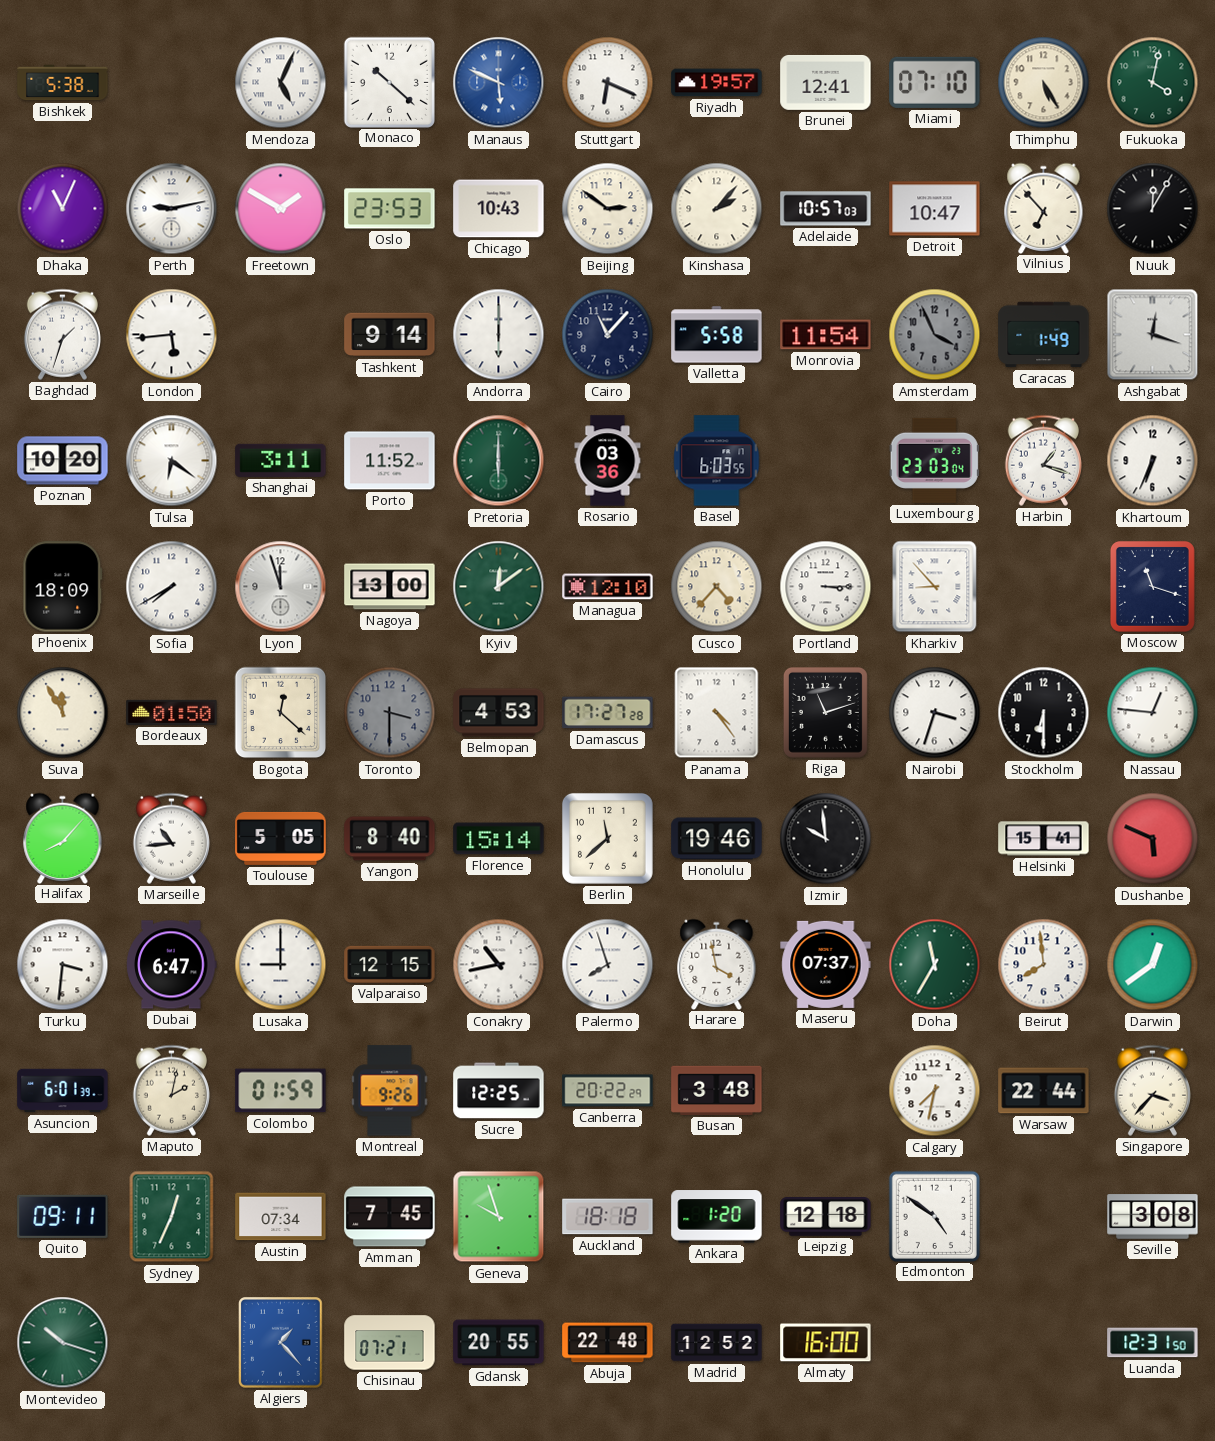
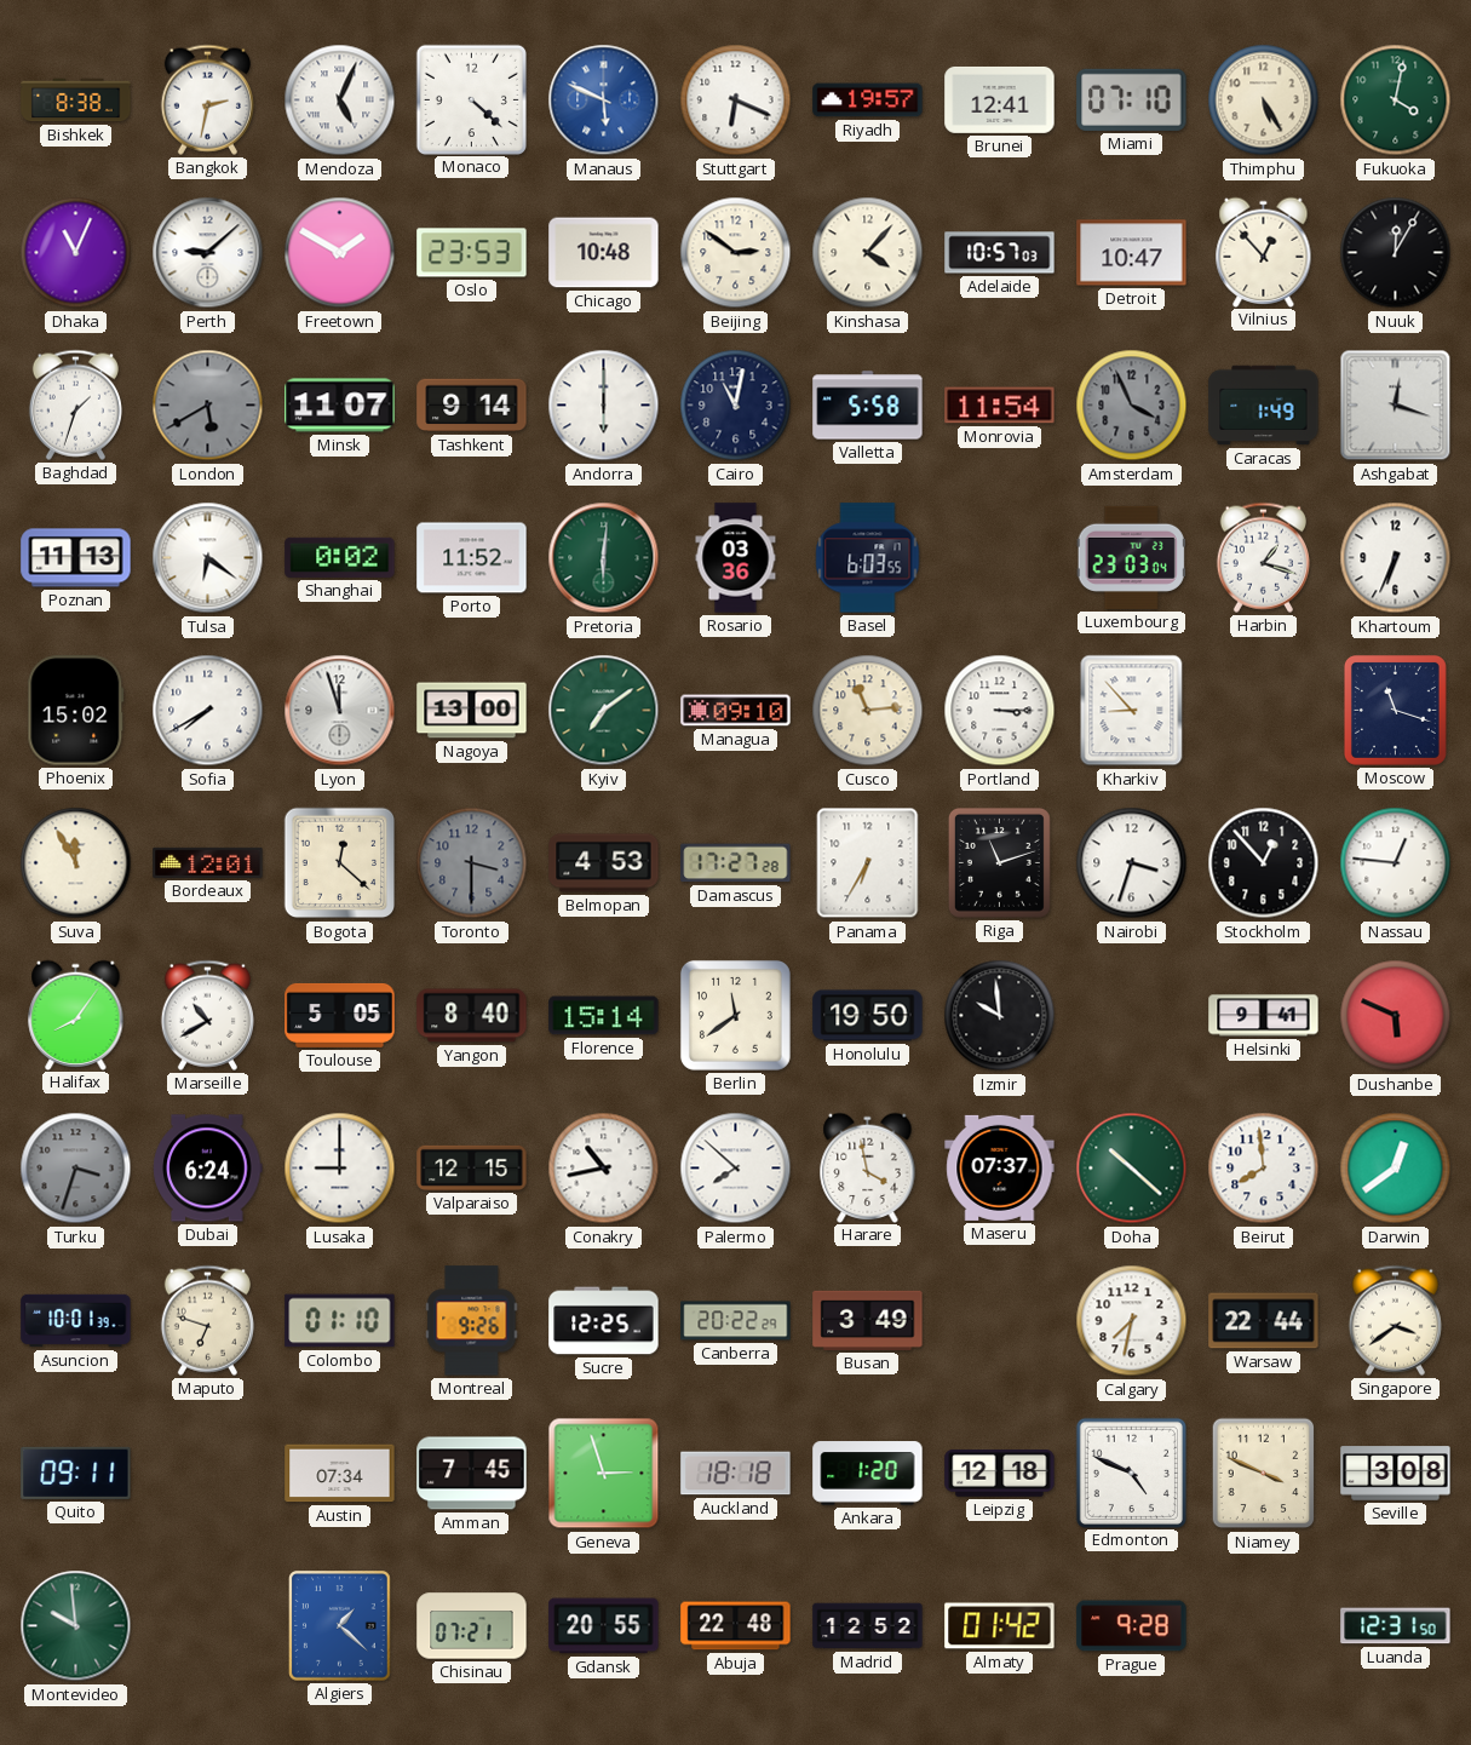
Bishkek: 5:38 -> 8:38 (76, 101)
Bangkok: none -> 2:32 (207, 99)
Monaco: 10:22 -> 4:22 (471, 99)
Perth: 9:13 -> 9:08 (208, 253)
Chicago: 10:43 -> 10:48 (604, 253)
Kinshasa: 2:07 -> 4:07 (868, 253)
Vilnius: 6:53 -> 12:53 (1264, 252)
London: 5:44 -> 5:40 (208, 406)
London dial: white -> grey (208, 406)
Minsk: none -> 11:07 (340, 406)
Cairo: 11:07 -> 11:02 (736, 406)
Poznan: 10:20 -> 11:13 (76, 558)
Shanghai: 3:11 -> 0:02 (340, 557)
Pretoria: 6:00 -> 6:01 (604, 558)
Phoenix: 18:09 -> 15:02 (76, 711)
Kyiv: 12:09 -> 7:09 (604, 711)
Managua: 12:10 -> 09:10 (736, 711)
Cusco: 4:37 -> 11:14 (868, 711)
Bordeaux: 01:50 -> 12:01 (208, 862)
Panama: 4:24 -> 6:35 (868, 863)
Stockholm: 6:30 -> 12:53 (1264, 863)
Halifax: 8:07 -> 8:06 (76, 1015)
Marseille: 10:44 -> 10:40 (207, 1015)
Berlin: 11:38 -> 11:39 (735, 1015)
Honolulu: 19:46 -> 19:50 (868, 1016)
Helsinki: 15:41 -> 9:41 (1264, 1016)
Turku: 3:31 -> 3:33 (76, 1169)
Turku dial: white -> grey (76, 1169)
Dubai: 6:47 -> 6:24 (208, 1169)
Palermo: 7:57 -> 7:52 (736, 1169)
Doha: 11:35 -> 10:22 (1132, 1169)
Asuncion: 6:01 -> 10:01 (76, 1321)
Maputo: 2:02 -> 6:48 (207, 1320)
Colombo: 01:59 -> 01:10 (340, 1321)
Busan: 3:48 -> 3:49 (868, 1320)
Singapore: 3:37 -> 3:39 (1395, 1320)
Sydney: 12:34 -> none (172, 1217)
Geneva: 9:57 -> 2:57 (604, 1474)
Edmonton: 4:51 -> 4:49 (1131, 1473)
Niamey: none -> 3:49 (1264, 1474)
Montevideo: 10:18 -> 9:59 (76, 1626)
Algiers: 1:23 -> 1:22 (340, 1626)
Almaty: 16:00 -> 01:42 (1000, 1626)
Prague: none -> 9:28 (1132, 1626)
